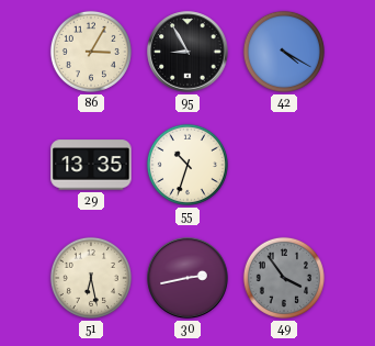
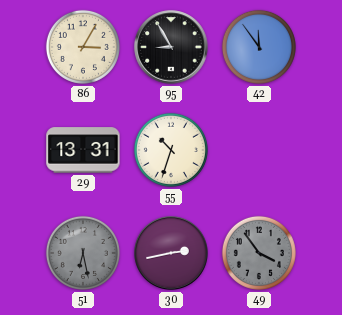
42: 4:20 -> 11:54 (259, 47)
29: 13:35 -> 13:31 (83, 150)
51 dial: cream -> grey (83, 253)
